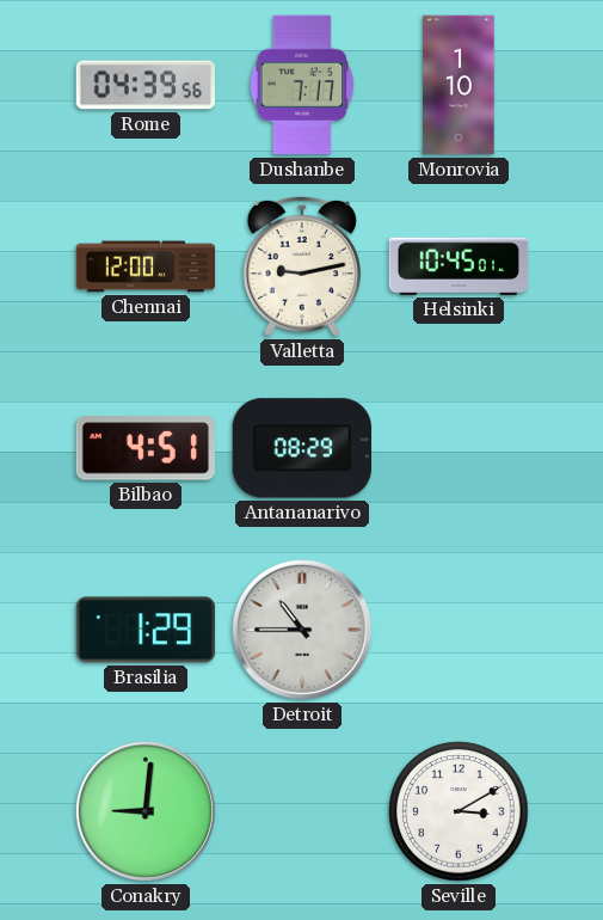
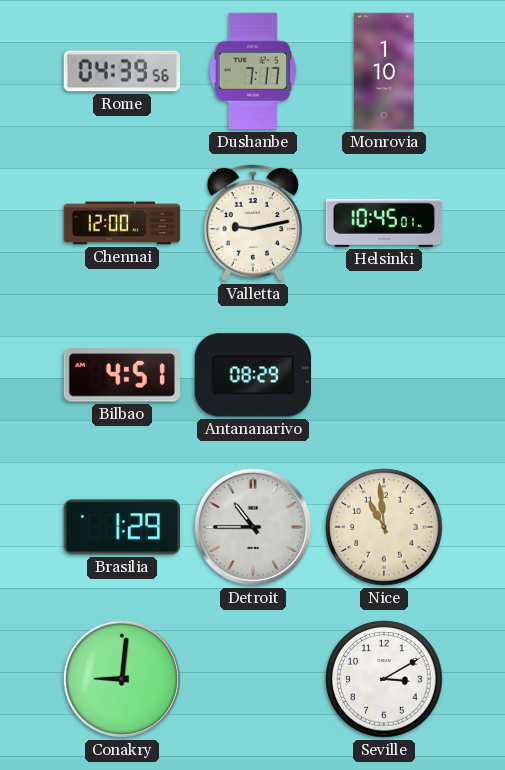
Nice: none -> 10:59 (384, 527)
